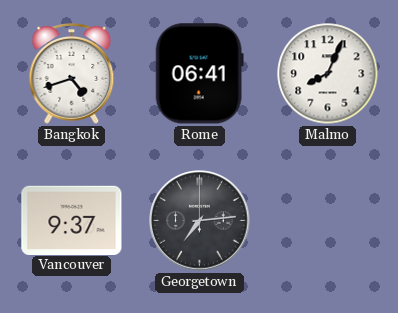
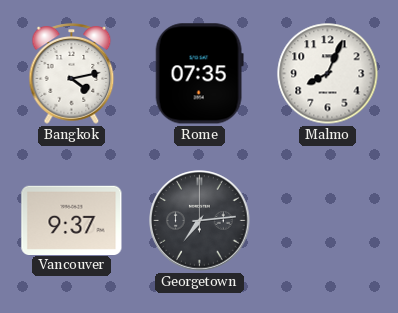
Bangkok: 4:42 -> 4:13 (72, 74)
Rome: 06:41 -> 07:35 (199, 74)
